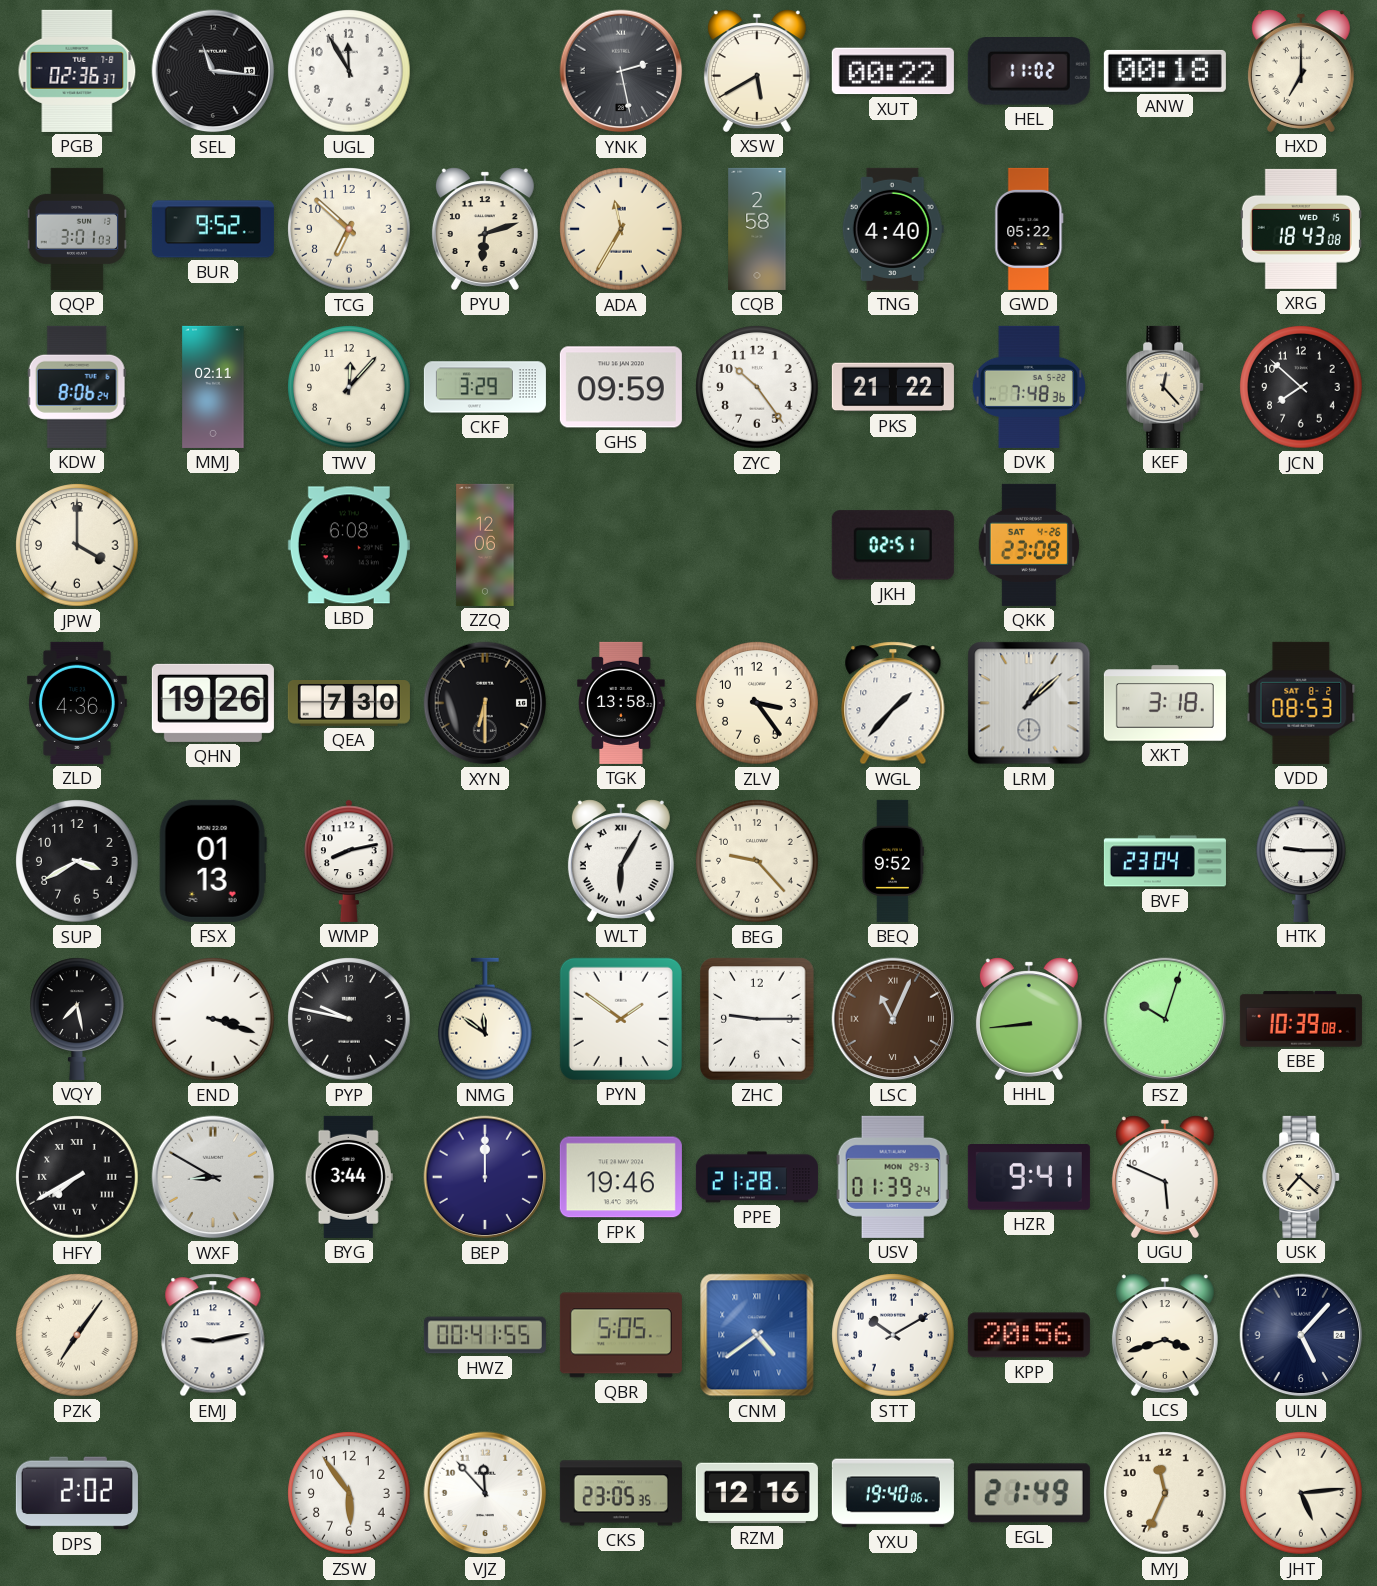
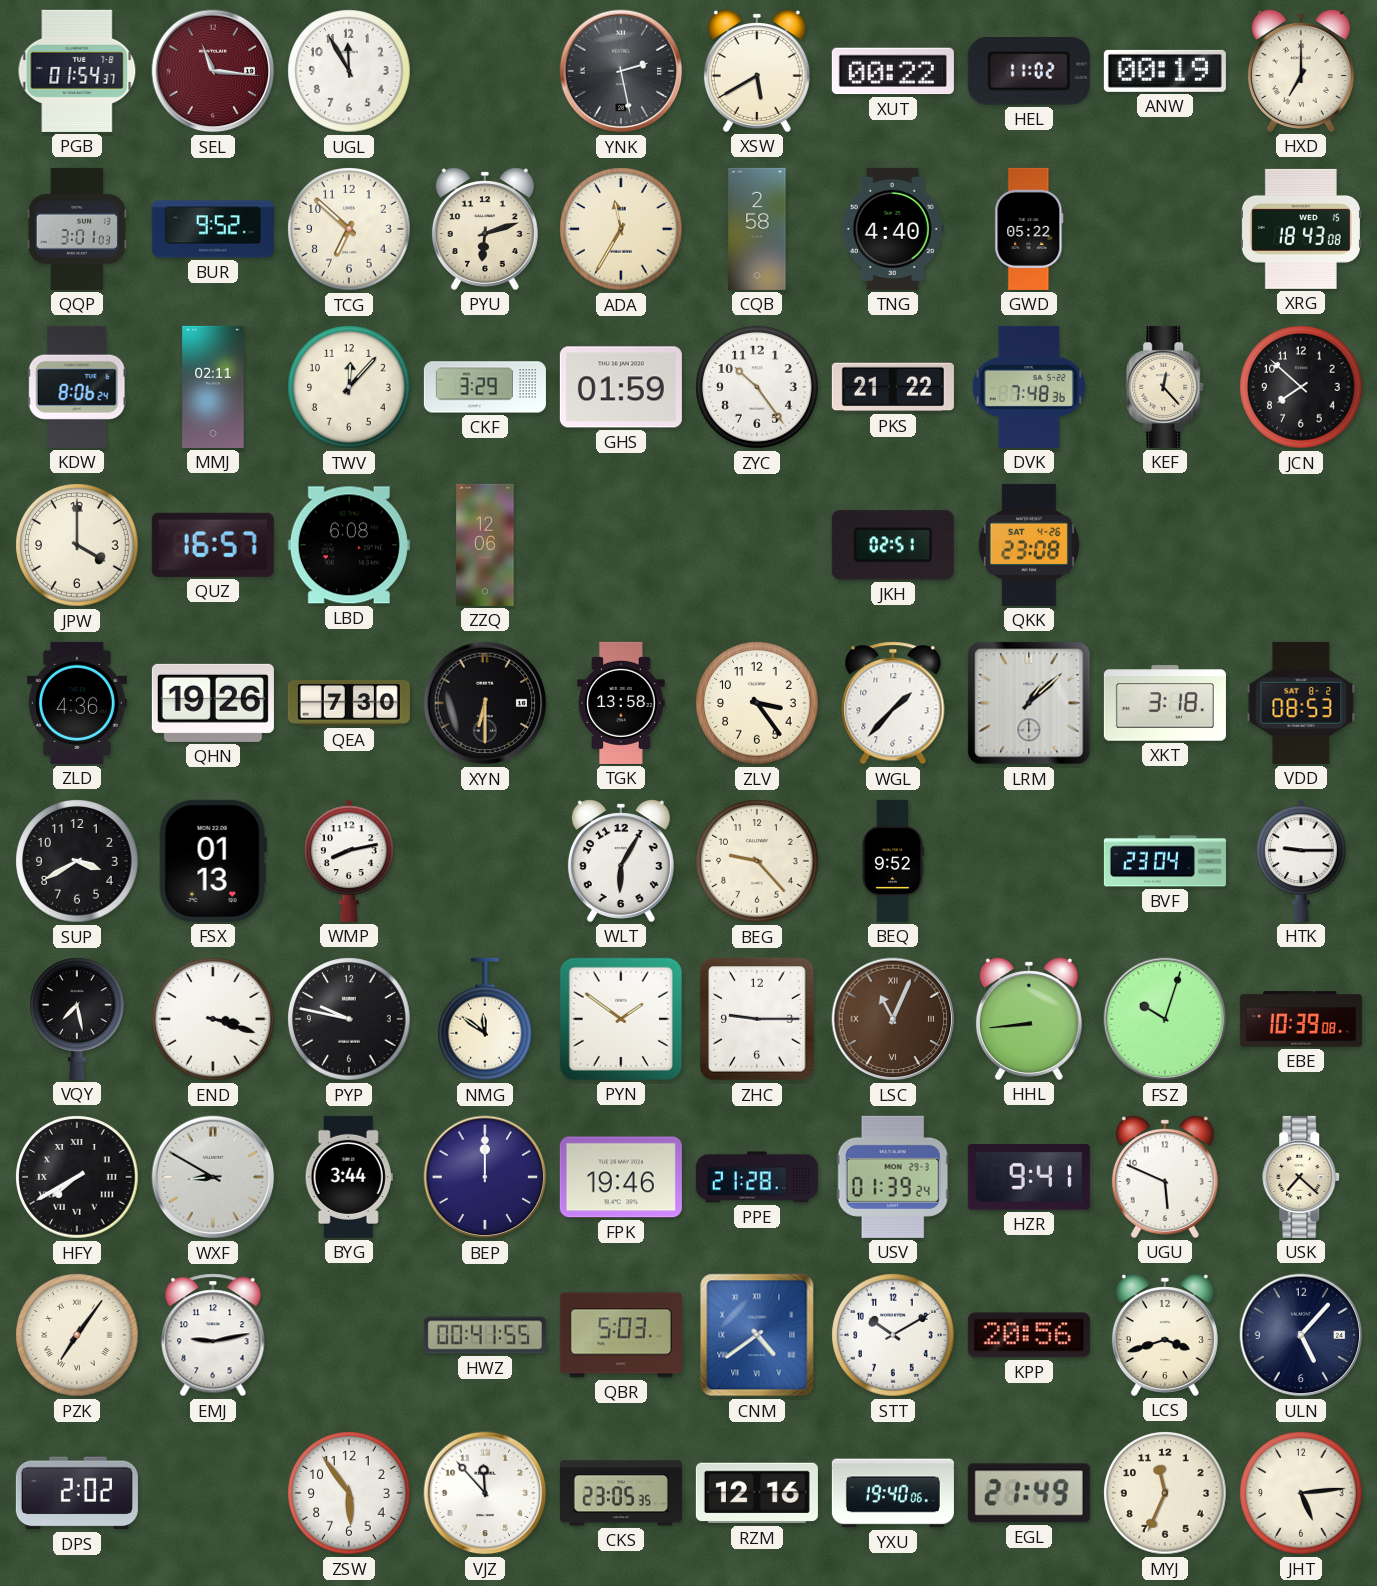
PGB: 02:36 -> 01:54 (77, 71)
SEL dial: black -> burgundy (213, 71)
ANW: 00:18 -> 00:19 (1165, 71)
GHS: 09:59 -> 01:59 (621, 387)
QUZ: none -> 16:57 (213, 545)
WLT numerals: Roman -> Arabic (621, 861)
QBR: 5:05 -> 5:03 (621, 1335)
